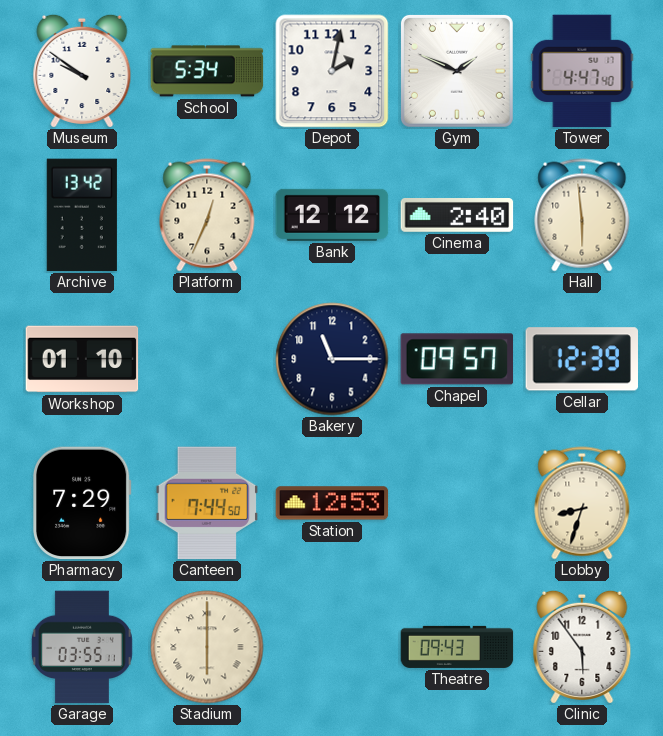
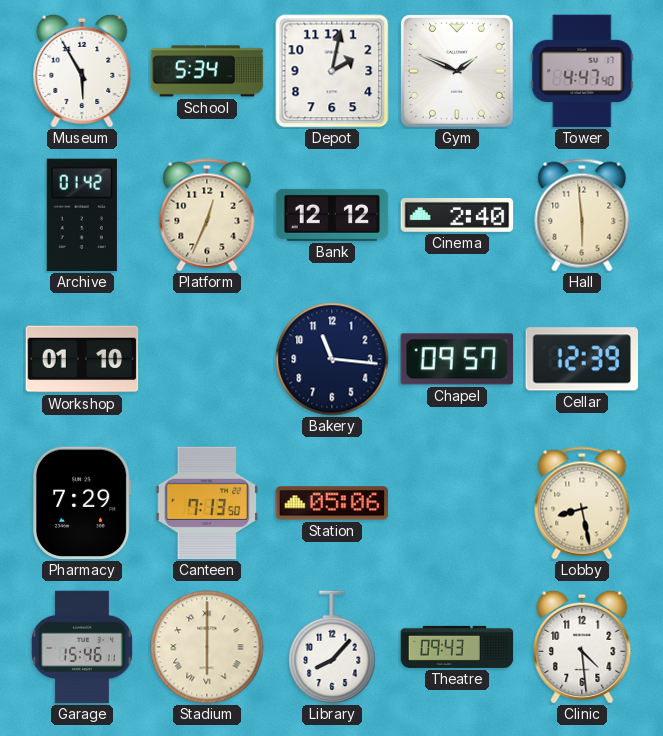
Museum: 9:51 -> 5:55 (82, 71)
Archive: 13:42 -> 01:42 (82, 215)
Bakery: 11:15 -> 11:16 (332, 359)
Canteen: 7:44 -> 7:13 (207, 503)
Station: 12:53 -> 05:06 (332, 503)
Lobby: 8:33 -> 8:28 (582, 503)
Garage: 03:55 -> 15:46 (82, 647)
Library: none -> 8:07 (332, 647)
Clinic: 5:54 -> 4:29 (582, 647)
